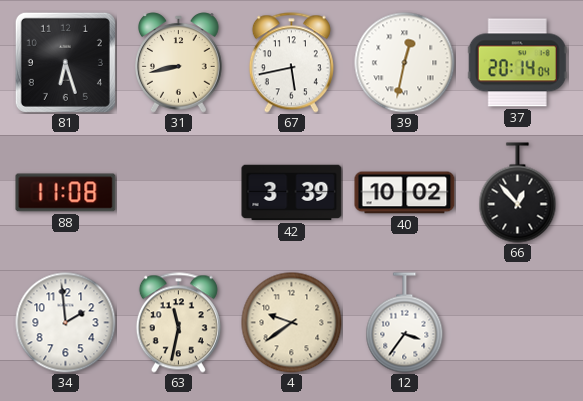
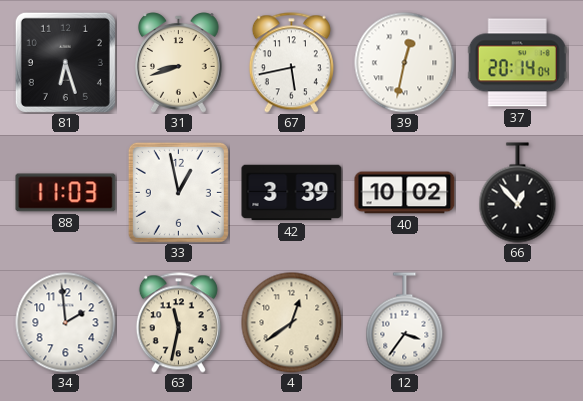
31: 8:43 -> 8:42 (179, 63)
88: 11:08 -> 11:03 (66, 193)
33: none -> 12:58 (178, 192)
4: 9:39 -> 12:39 (292, 323)
